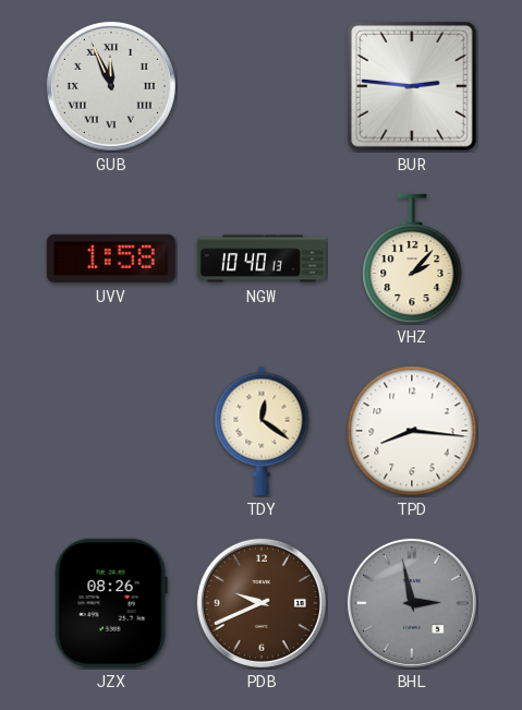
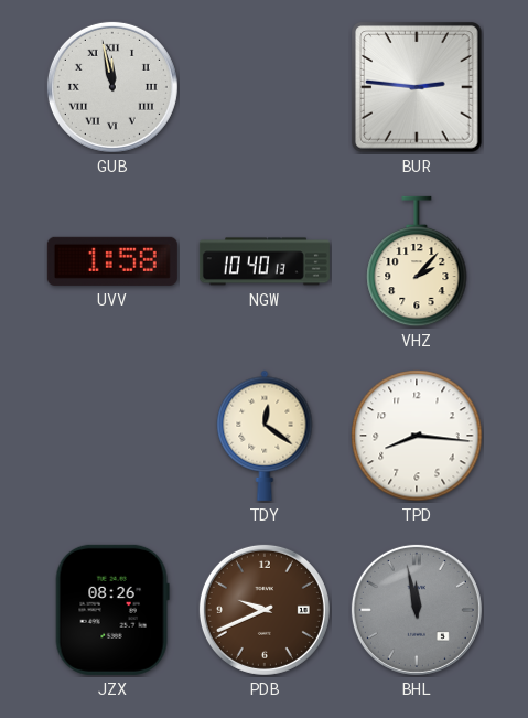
GUB: 11:56 -> 11:58 (112, 87)
BHL: 2:58 -> 11:58 (417, 610)
